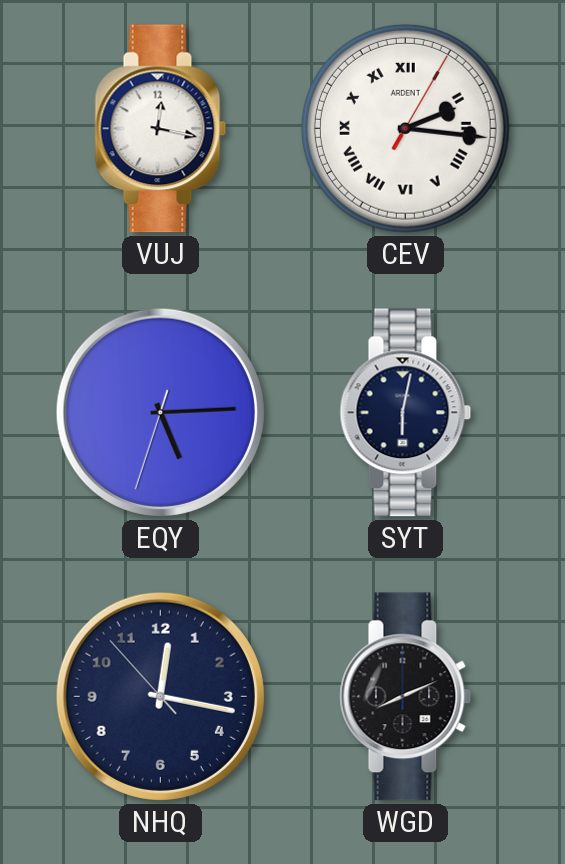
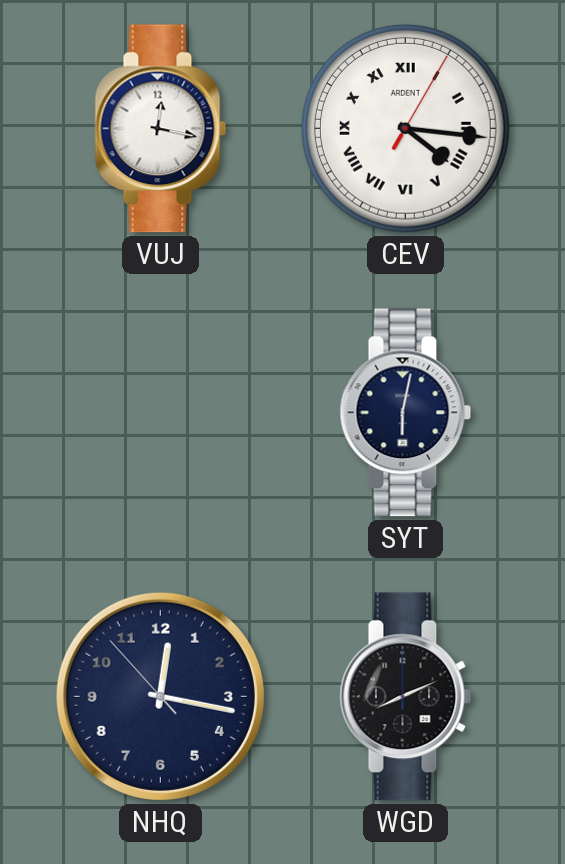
CEV: 2:16 -> 4:16 (405, 128)
EQY: 5:14 -> none (160, 412)
